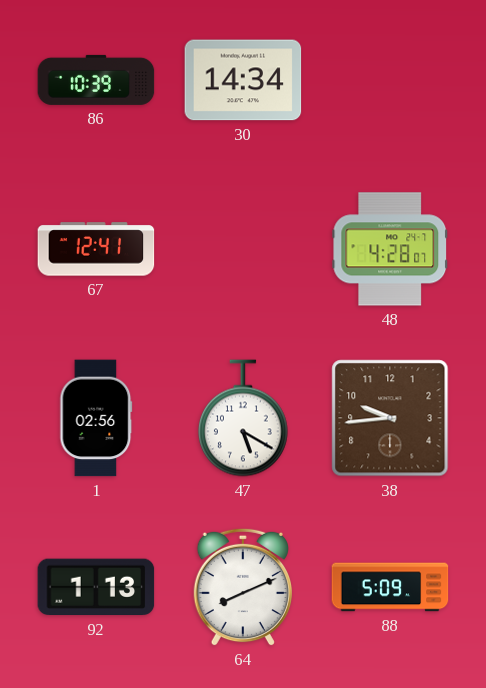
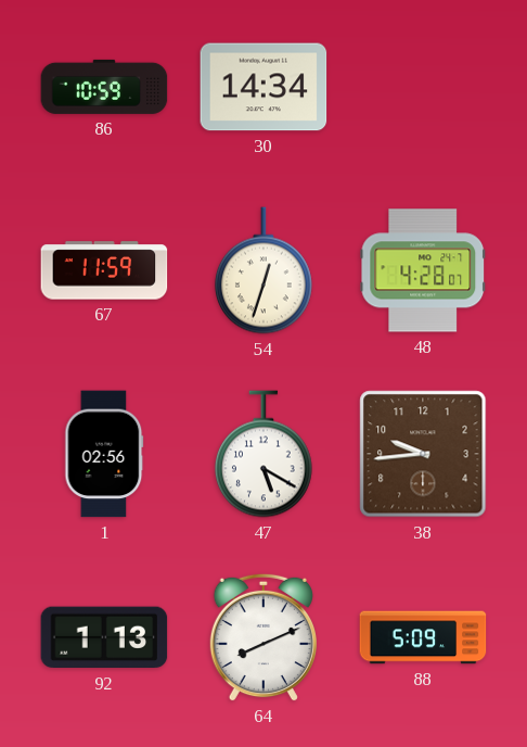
86: 10:39 -> 10:59 (104, 87)
67: 12:41 -> 11:59 (104, 270)
54: none -> 12:33 (263, 270)
